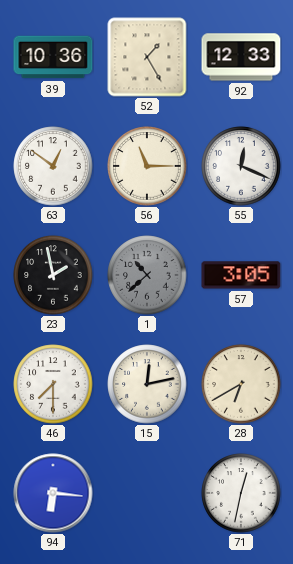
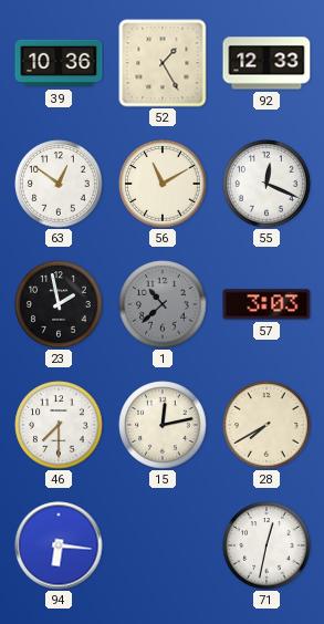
56: 11:15 -> 11:10 (163, 184)
57: 3:05 -> 3:03 (266, 304)
28: 6:40 -> 7:40 (266, 425)
